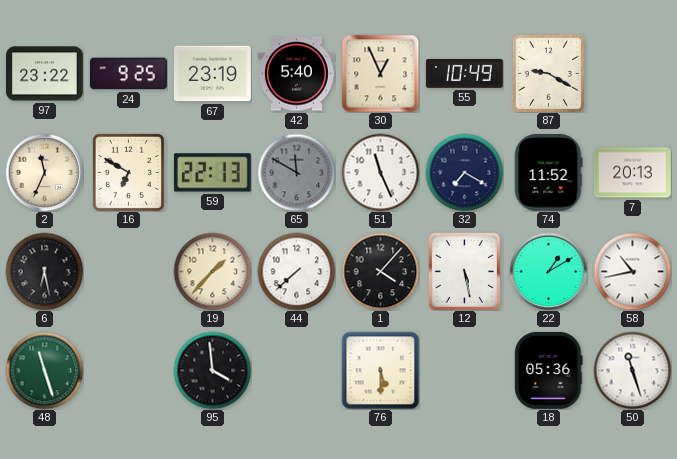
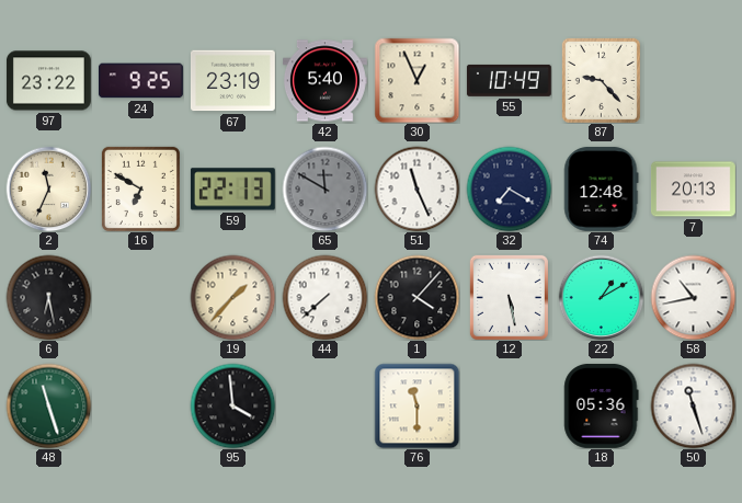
87: 9:20 -> 9:23 (601, 80)
74: 11:52 -> 12:48 (602, 188)
76: 5:30 -> 11:30 (416, 405)
